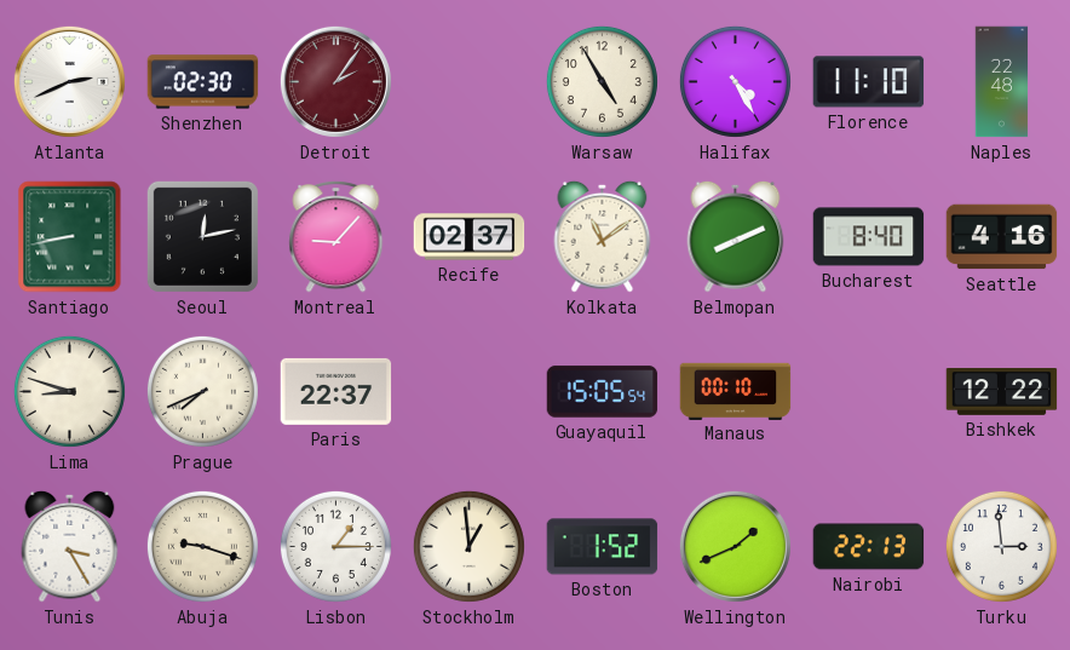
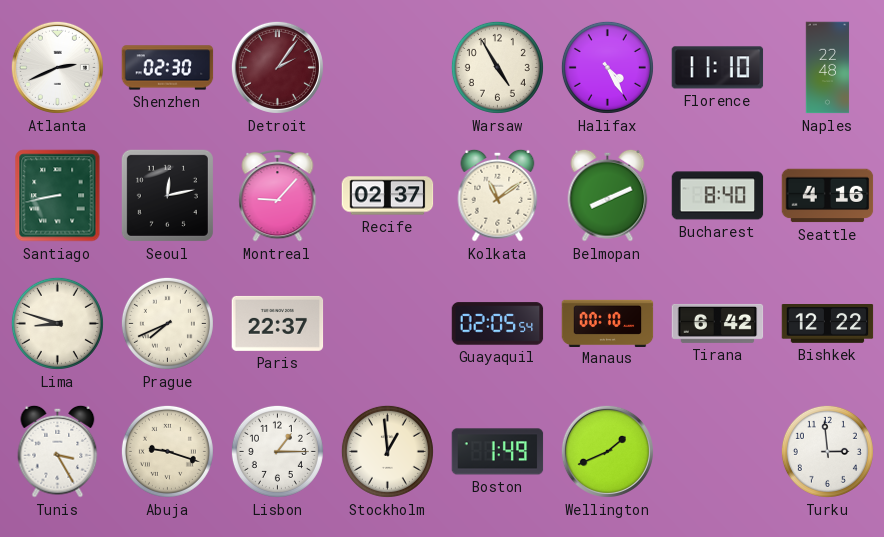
Guayaquil: 15:05 -> 02:05 (498, 324)
Tirana: none -> 6:42 (718, 323)
Boston: 1:52 -> 1:49 (498, 452)
Nairobi: 22:13 -> none (869, 547)
